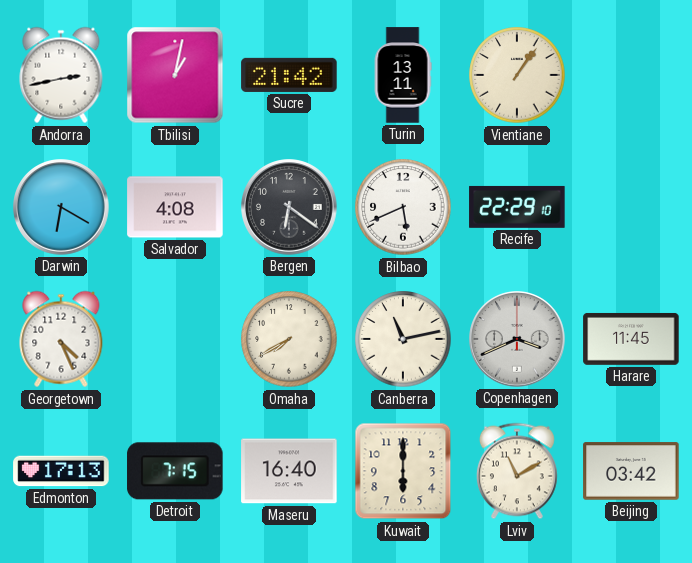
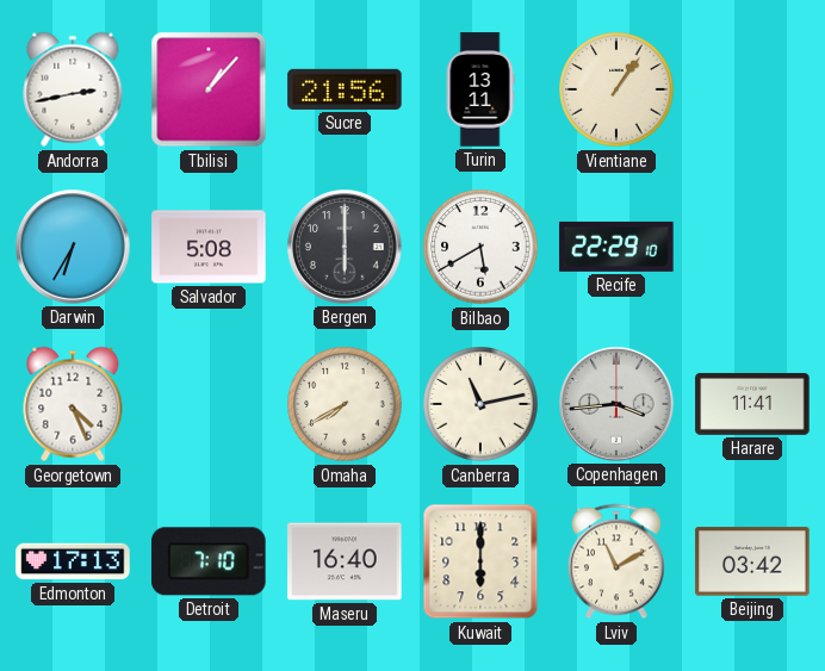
Tbilisi: 1:02 -> 1:07 (209, 89)
Sucre: 21:42 -> 21:56 (345, 89)
Darwin: 6:20 -> 6:35 (73, 247)
Salvador: 4:08 -> 5:08 (209, 247)
Bergen: 6:21 -> 6:00 (345, 247)
Bilbao: 5:41 -> 5:40 (480, 247)
Copenhagen: 3:41 -> 3:44 (616, 404)
Harare: 11:45 -> 11:41 (752, 404)
Detroit: 7:15 -> 7:10 (209, 561)
